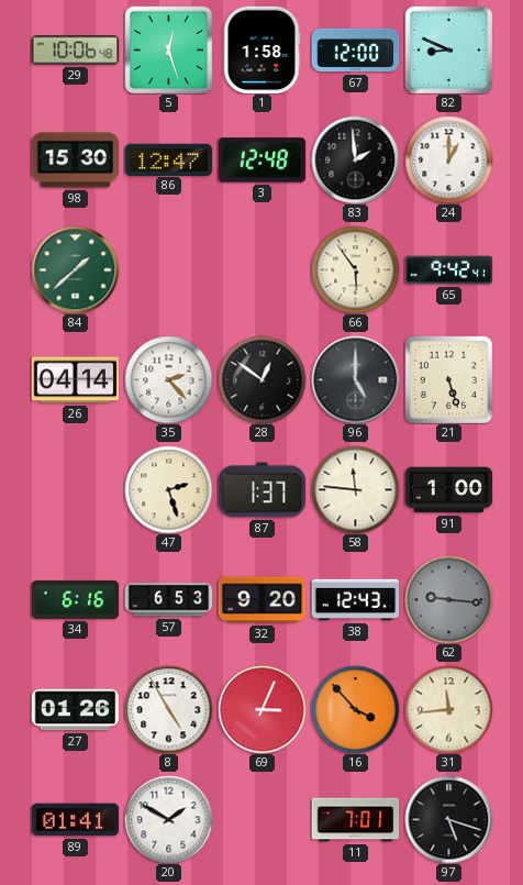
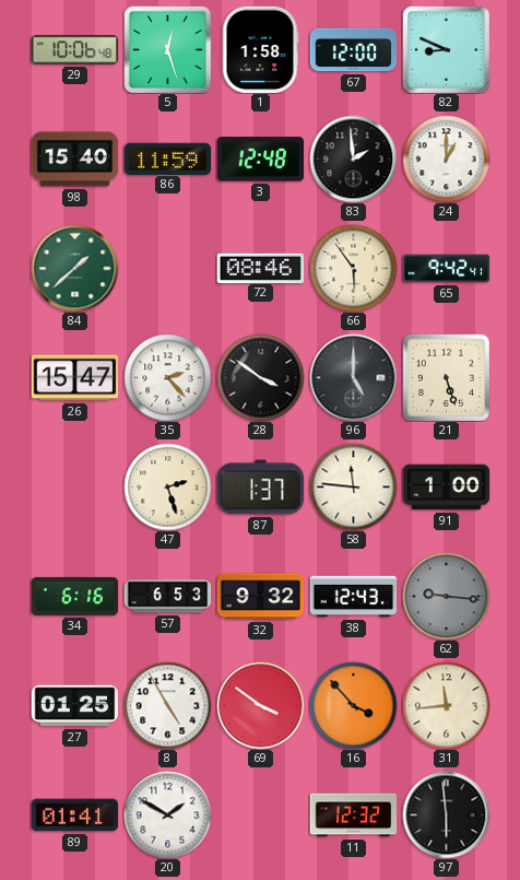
98: 15:30 -> 15:40 (74, 160)
86: 12:47 -> 11:59 (167, 159)
72: none -> 08:46 (260, 268)
26: 04:14 -> 15:47 (74, 378)
28: 12:51 -> 3:51 (260, 377)
32: 9:20 -> 9:32 (260, 597)
27: 01:26 -> 01:25 (74, 706)
69: 3:04 -> 3:51 (260, 705)
11: 7:01 -> 12:32 (353, 816)
97: 5:18 -> 5:59 (446, 814)
